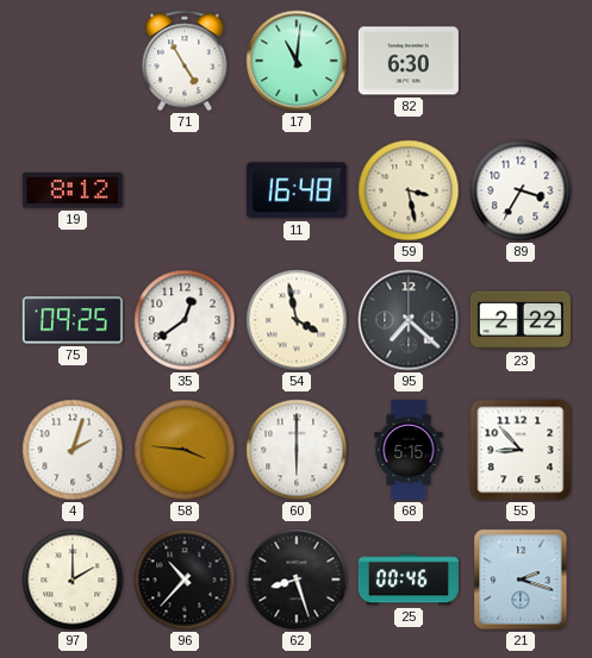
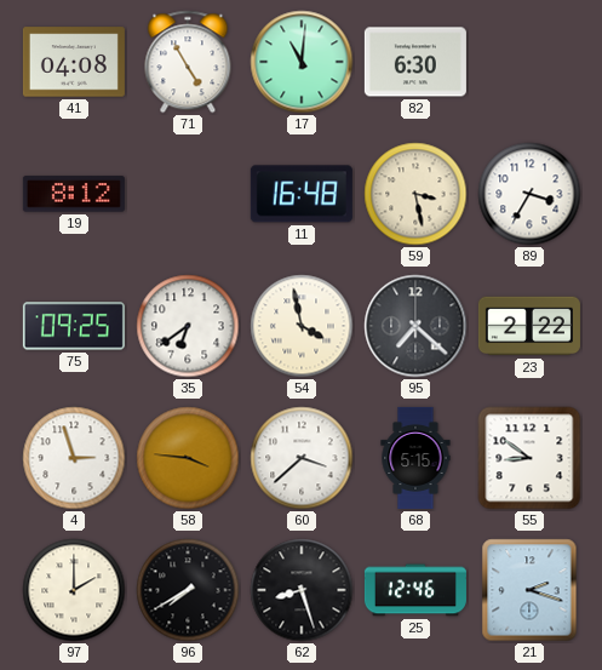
41: none -> 04:08 (74, 62)
35: 12:39 -> 6:39 (188, 326)
4: 2:03 -> 2:57 (74, 458)
60: 6:00 -> 3:38 (302, 458)
55: 8:53 -> 8:51 (529, 458)
96: 10:37 -> 7:40 (188, 590)
25: 00:46 -> 12:46 (415, 590)
